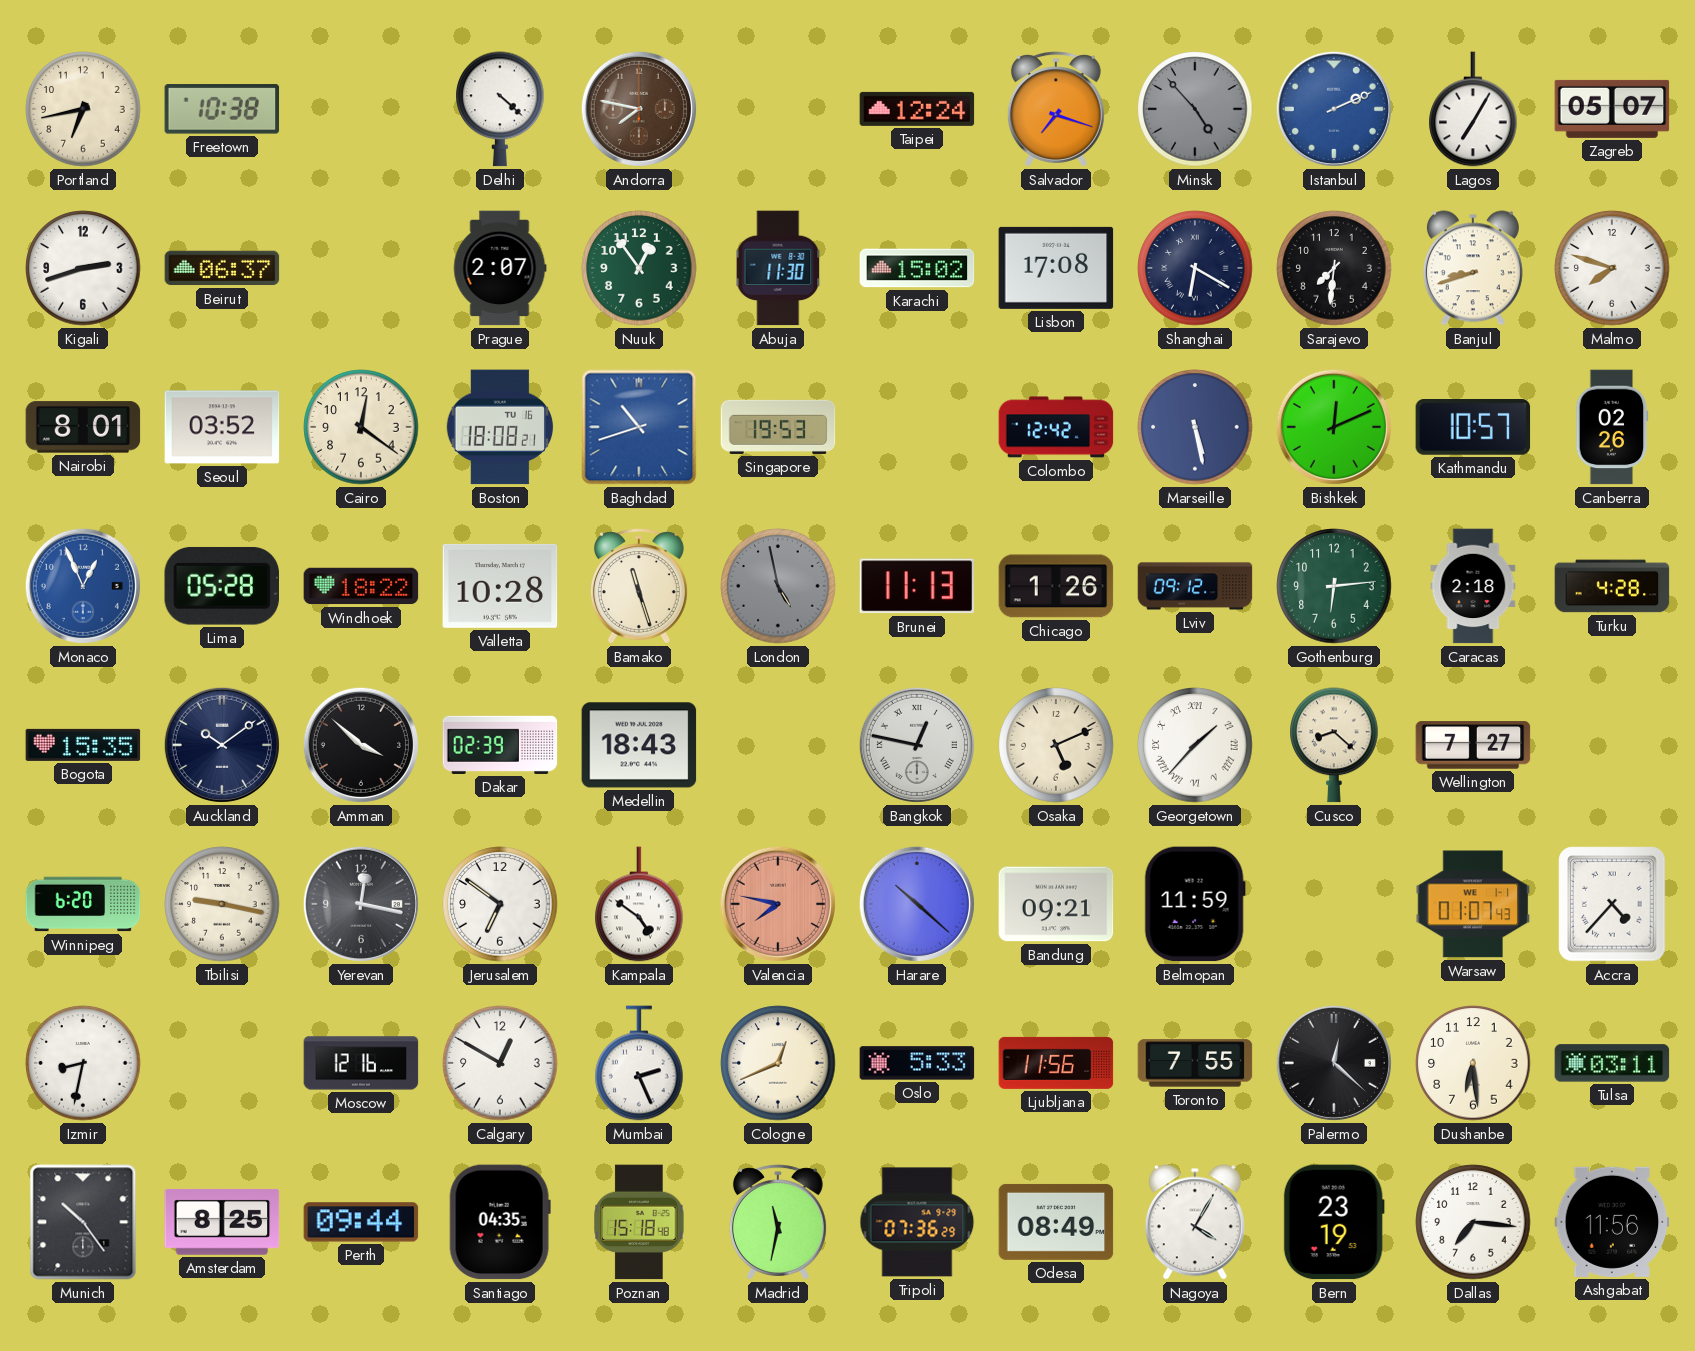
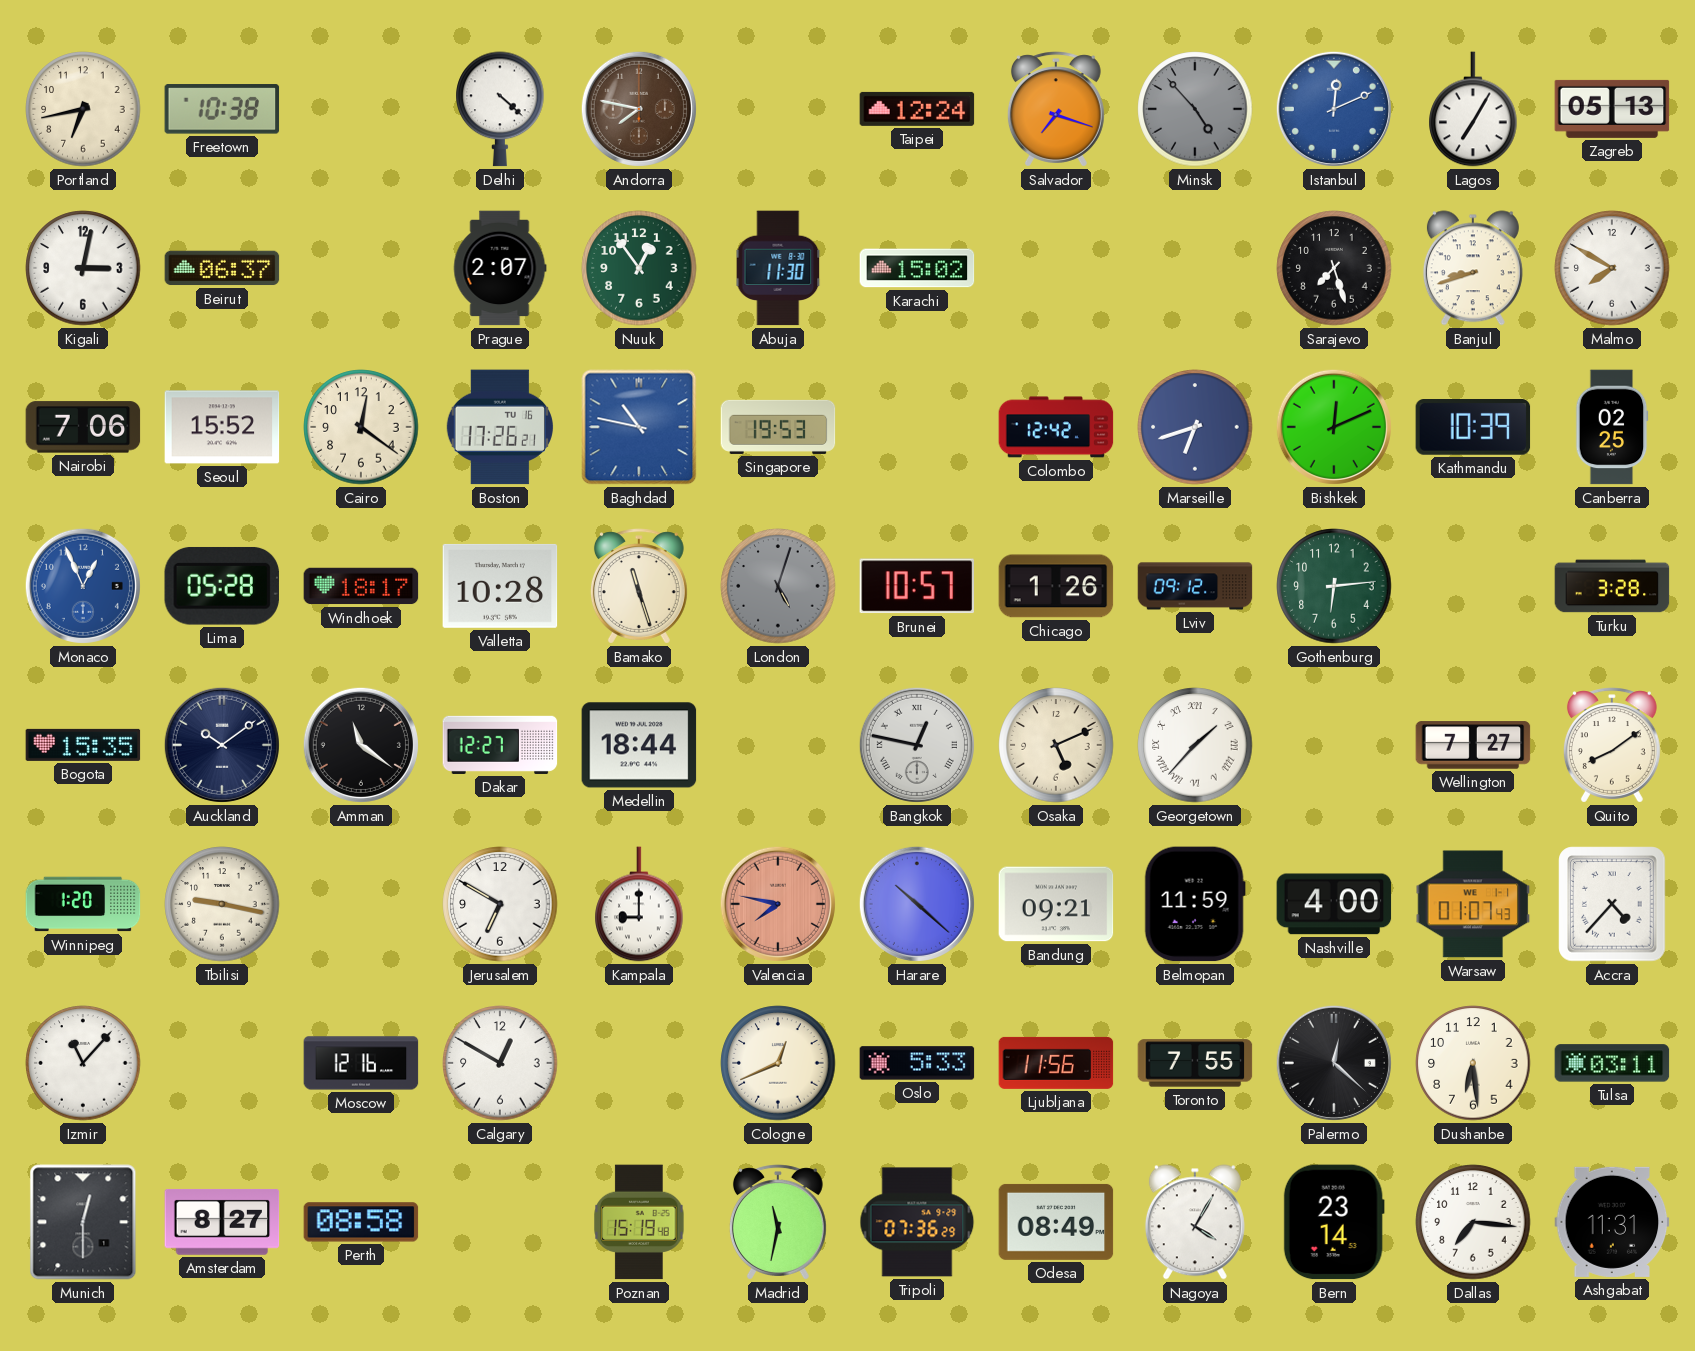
Istanbul: 2:11 -> 12:11 (1334, 109)
Zagreb: 05:07 -> 05:13 (1612, 109)
Kigali: 2:42 -> 3:02 (83, 268)
Lisbon: 17:08 -> none (1056, 268)
Shanghai: 6:20 -> none (1195, 268)
Sarajevo: 7:31 -> 7:27 (1334, 268)
Malmo: 7:48 -> 7:50 (1612, 268)
Nairobi: 8:01 -> 7:06 (83, 427)
Seoul: 03:52 -> 15:52 (222, 427)
Boston: 18:08 -> 17:26 (499, 427)
Baghdad: 10:42 -> 10:47 (639, 427)
Marseille: 5:28 -> 6:42 (1195, 427)
Kathmandu: 10:57 -> 10:39 (1473, 428)
Canberra: 02:26 -> 02:25 (1612, 427)
Windhoek: 18:22 -> 18:17 (361, 586)
London: 4:58 -> 5:03 (778, 586)
Brunei: 11:13 -> 10:57 (916, 586)
Caracas: 2:18 -> none (1473, 586)
Turku: 4:28 -> 3:28 (1612, 586)
Amman: 3:52 -> 11:21 (361, 745)
Dakar: 02:39 -> 12:27 (500, 745)
Medellin: 18:43 -> 18:44 (639, 745)
Cusco: 8:22 -> none (1334, 745)
Quito: none -> 8:09 (1612, 745)
Winnipeg: 6:20 -> 1:20 (83, 904)
Yerevan: 12:17 -> none (361, 904)
Jerusalem: 6:51 -> 6:50 (500, 904)
Kampala: 4:51 -> 9:00 (639, 904)
Nashville: none -> 4:00 (1334, 904)
Izmir: 8:32 -> 11:07 (83, 1063)
Mumbai: 2:26 -> none (639, 1063)
Munich: 10:24 -> 12:30 (83, 1222)
Amsterdam: 8:25 -> 8:27 (222, 1222)
Perth: 09:44 -> 08:58 (361, 1222)
Santiago: 04:35 -> none (500, 1222)
Poznan: 15:18 -> 15:19 (639, 1222)
Bern: 23:19 -> 23:14 (1334, 1222)
Ashgabat: 11:56 -> 11:31 (1612, 1222)
